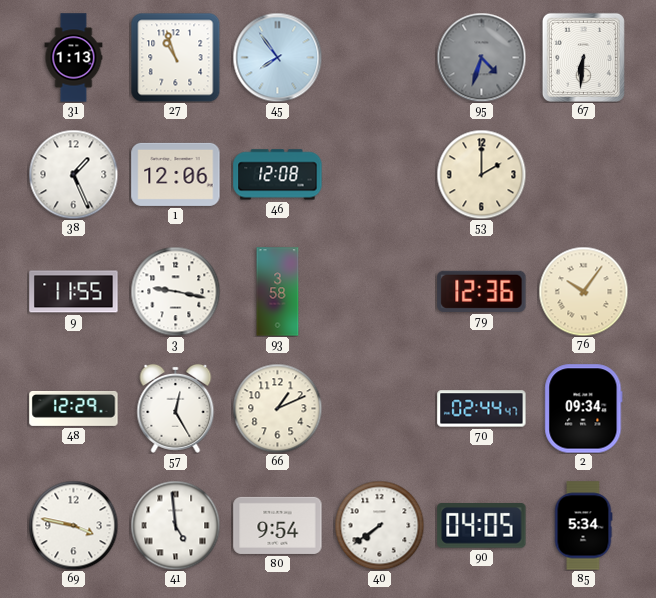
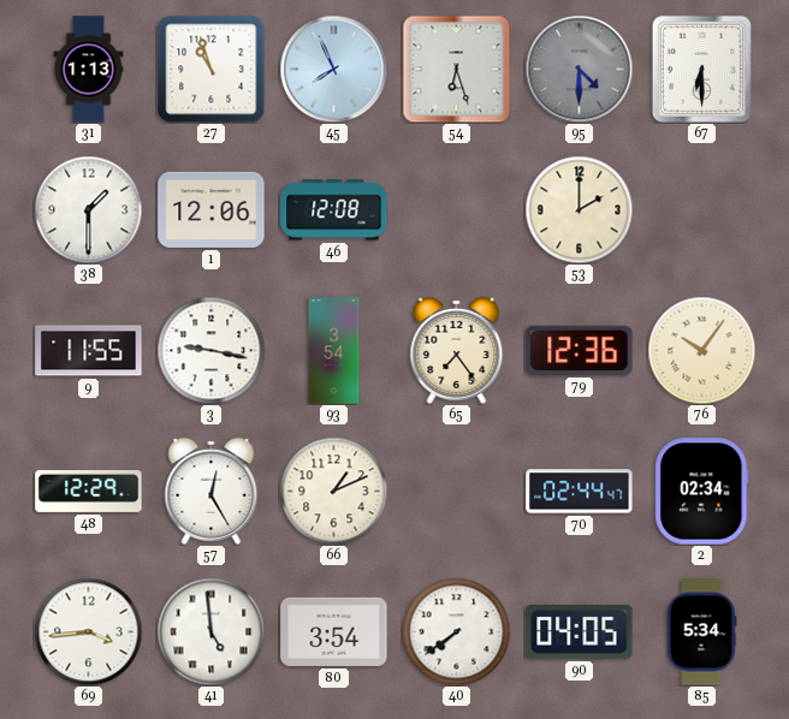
45: 7:54 -> 7:56 (333, 69)
54: none -> 6:27 (456, 69)
95: 4:33 -> 4:30 (579, 69)
67: 6:31 -> 6:30 (701, 69)
38: 1:26 -> 1:30 (88, 209)
93: 3:58 -> 3:54 (334, 351)
65: none -> 7:24 (457, 350)
2: 09:34 -> 02:34 (702, 492)
69: 3:47 -> 3:44 (88, 631)
80: 9:54 -> 3:54 (334, 631)
